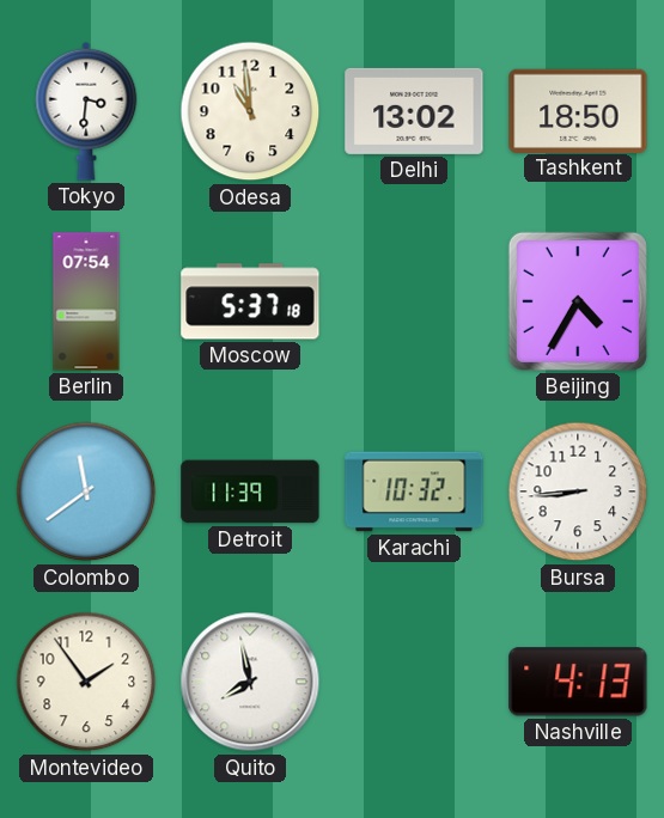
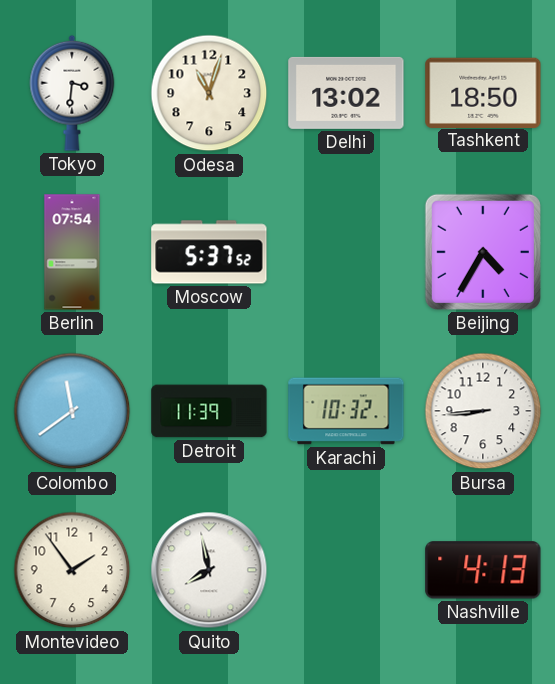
Odesa: 10:59 -> 11:03 (209, 93)
Moscow: 5:37:18 -> 5:37:52 (209, 252)
